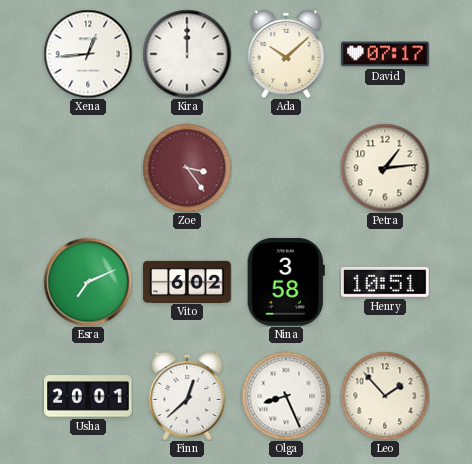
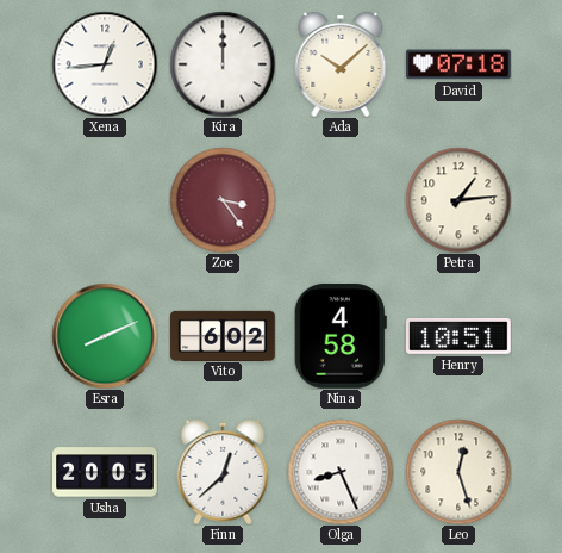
David: 07:17 -> 07:18 (458, 64)
Esra: 7:11 -> 8:11 (105, 336)
Nina: 3:58 -> 4:58 (341, 337)
Usha: 20:01 -> 20:05 (105, 472)
Leo: 1:53 -> 12:27 (458, 472)
